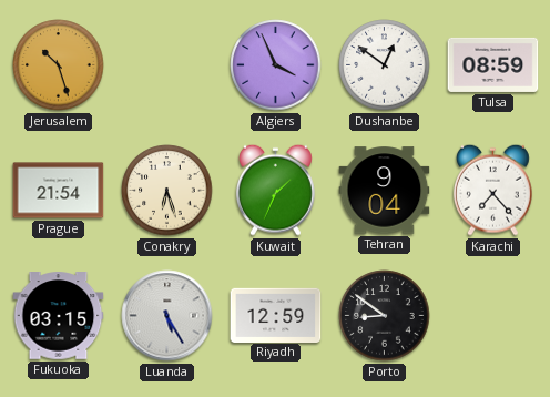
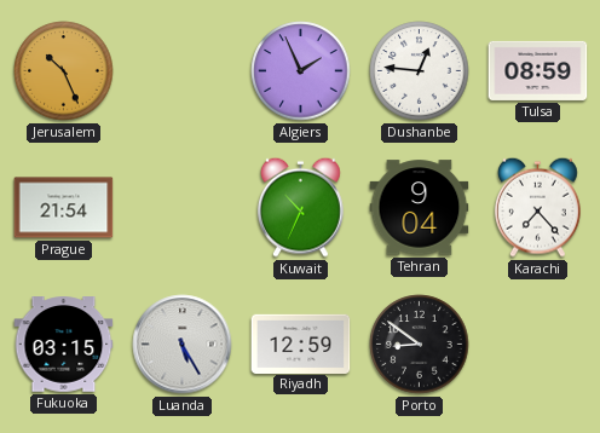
Jerusalem: 10:27 -> 10:26 (64, 71)
Algiers: 3:56 -> 1:56 (301, 71)
Dushanbe: 12:51 -> 12:46 (420, 71)
Conakry: 6:27 -> none (167, 191)
Kuwait: 1:34 -> 10:34 (300, 207)
